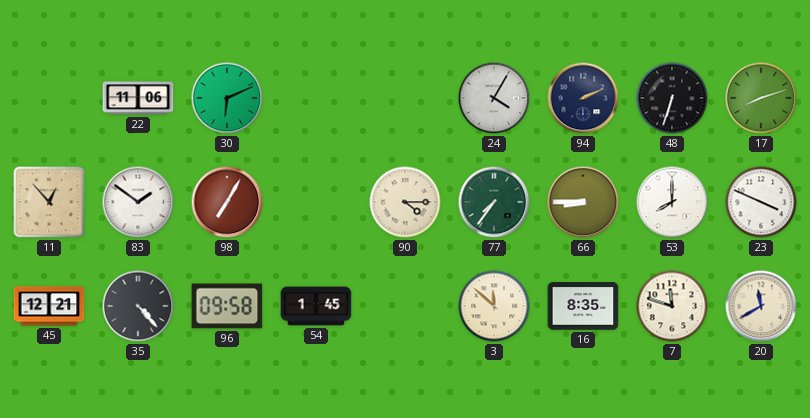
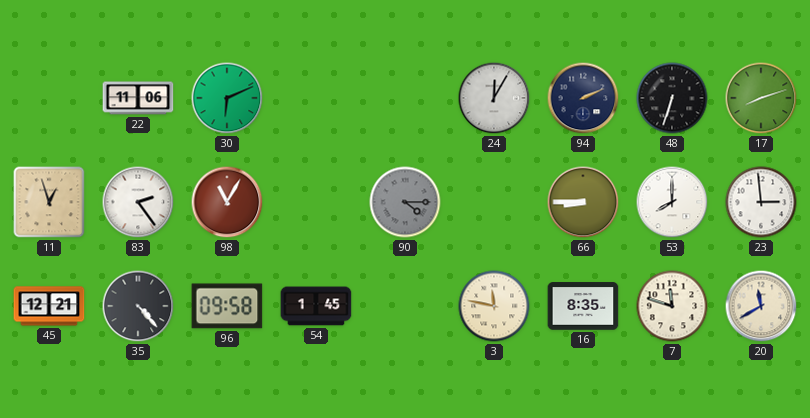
24: 4:05 -> 12:05 (494, 98)
11: 12:53 -> 12:57 (49, 202)
83: 1:51 -> 2:24 (138, 202)
98: 7:05 -> 11:05 (227, 202)
90 dial: cream -> grey (405, 202)
77: 7:36 -> none (494, 202)
23: 3:49 -> 2:59 (761, 202)
3: 11:52 -> 11:47 (494, 306)
